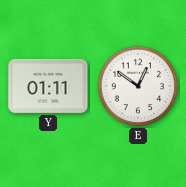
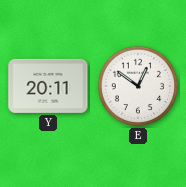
Y: 01:11 -> 20:11 (48, 86)
